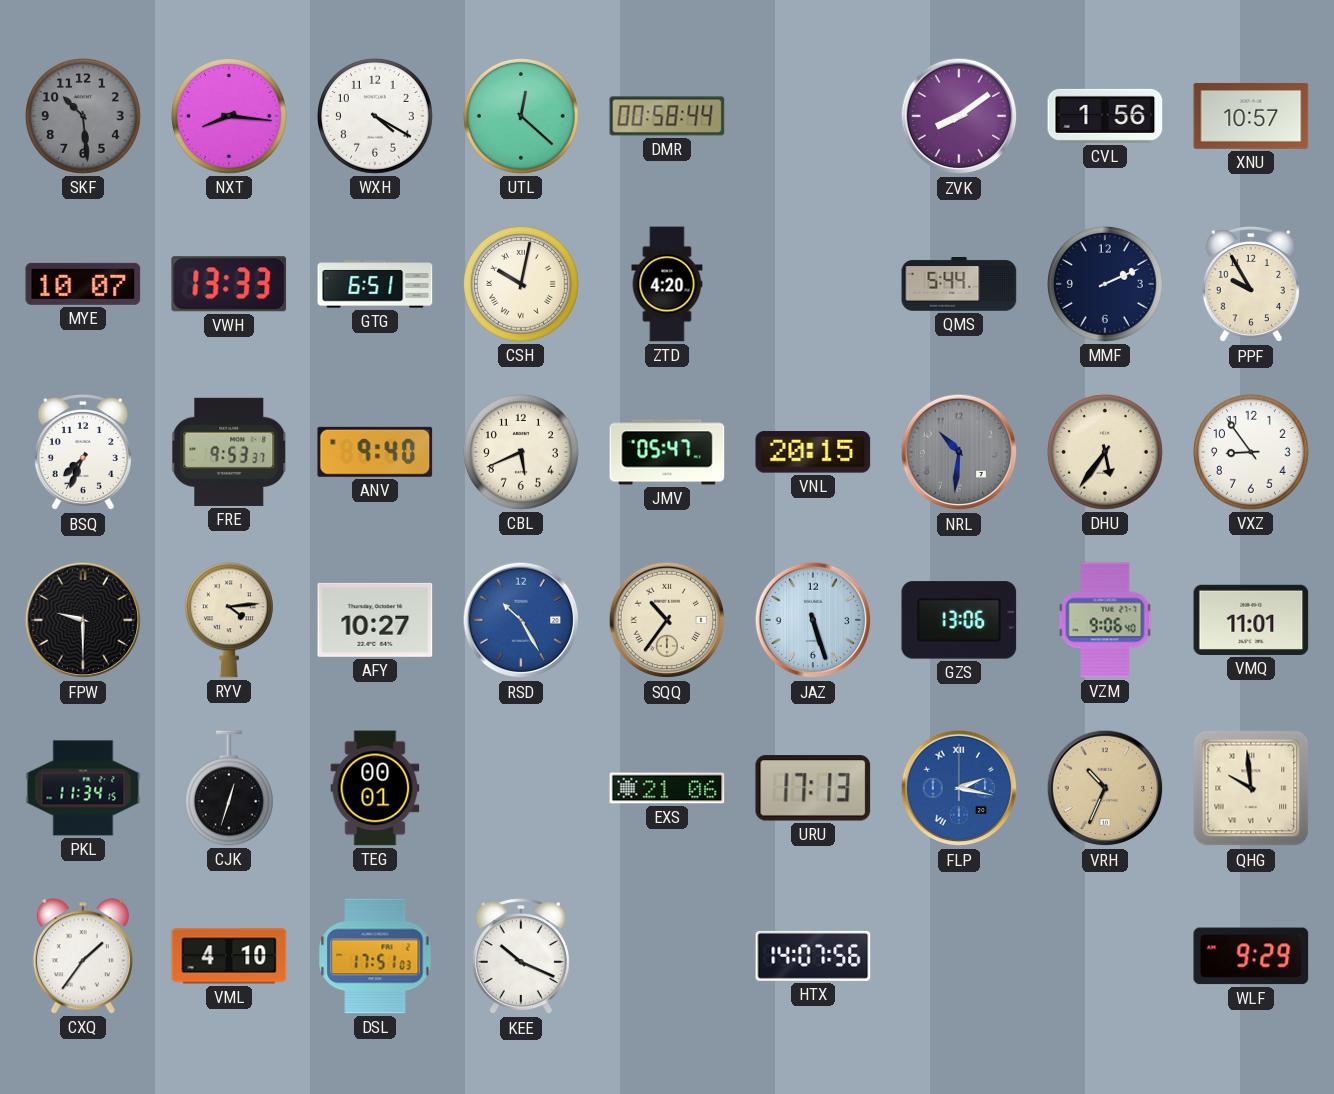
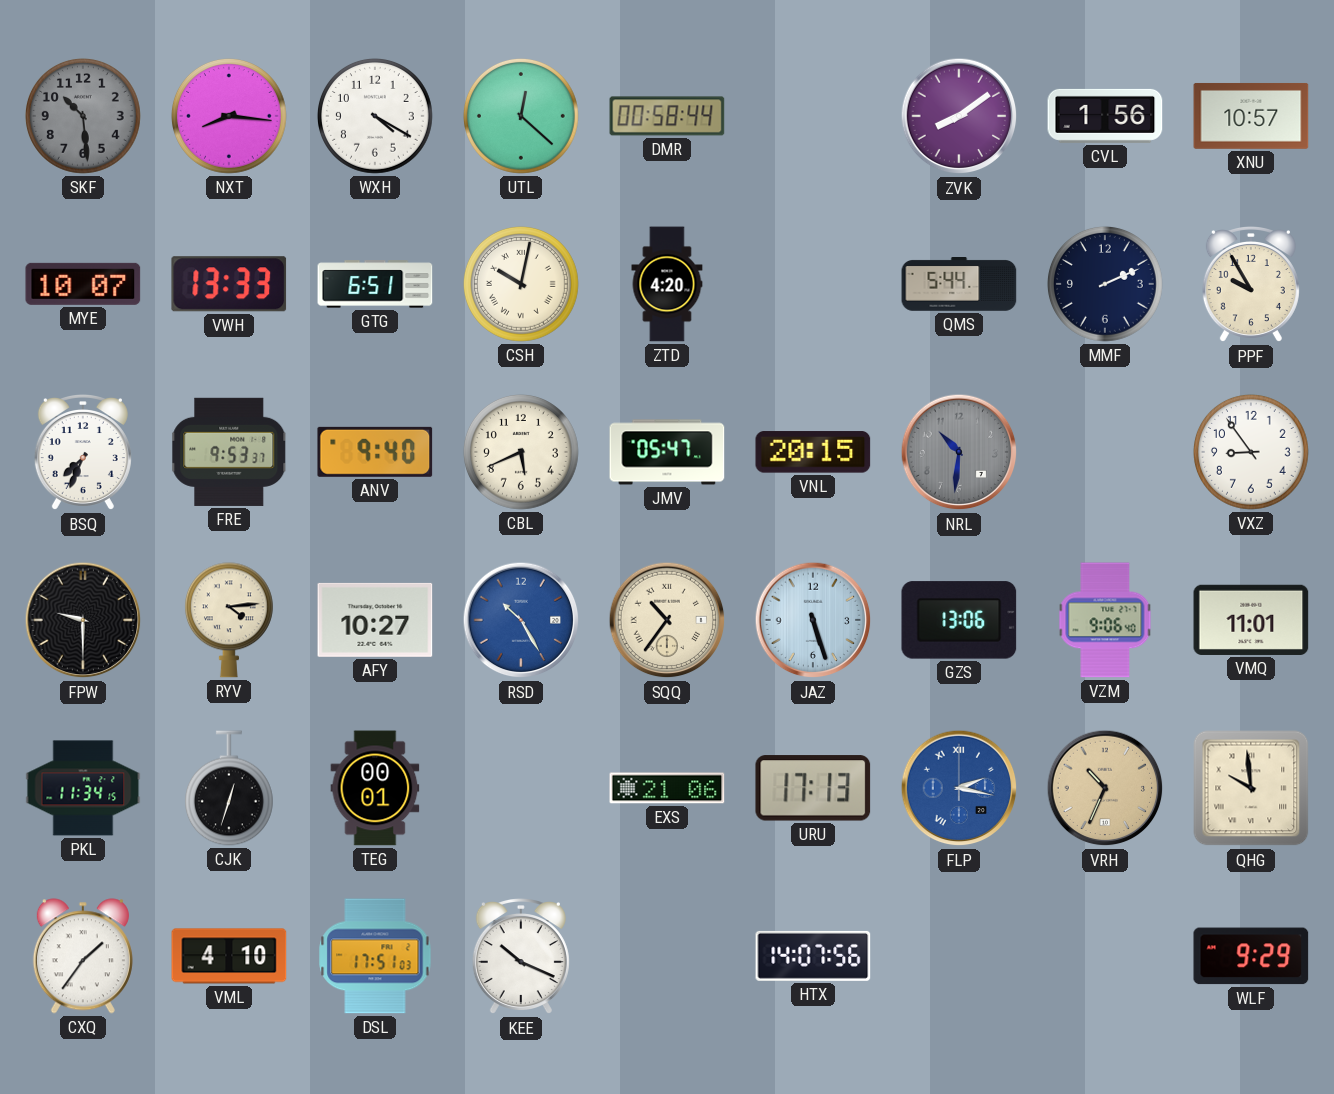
DHU: 5:36 -> none (1105, 452)
